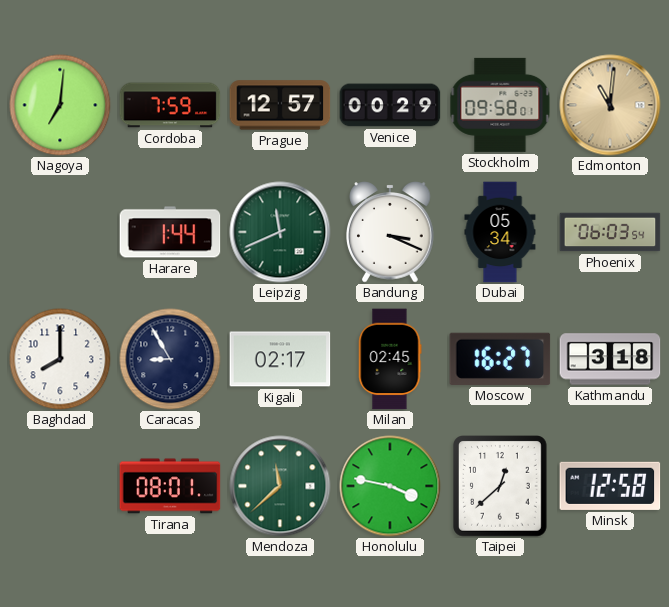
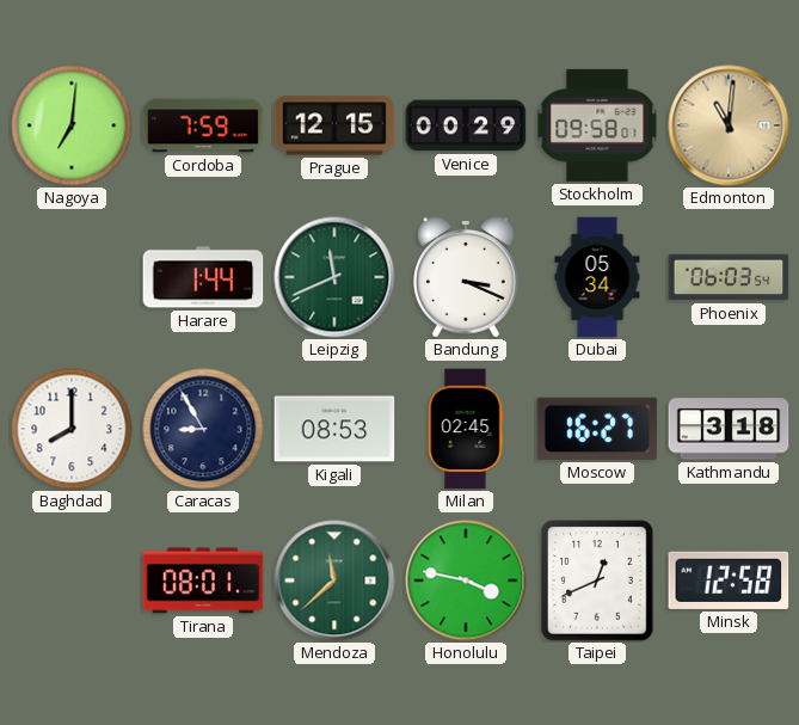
Prague: 12:57 -> 12:15 (334, 125)
Kigali: 02:17 -> 08:53 (334, 429)
Taipei: 12:38 -> 12:41 (598, 582)
